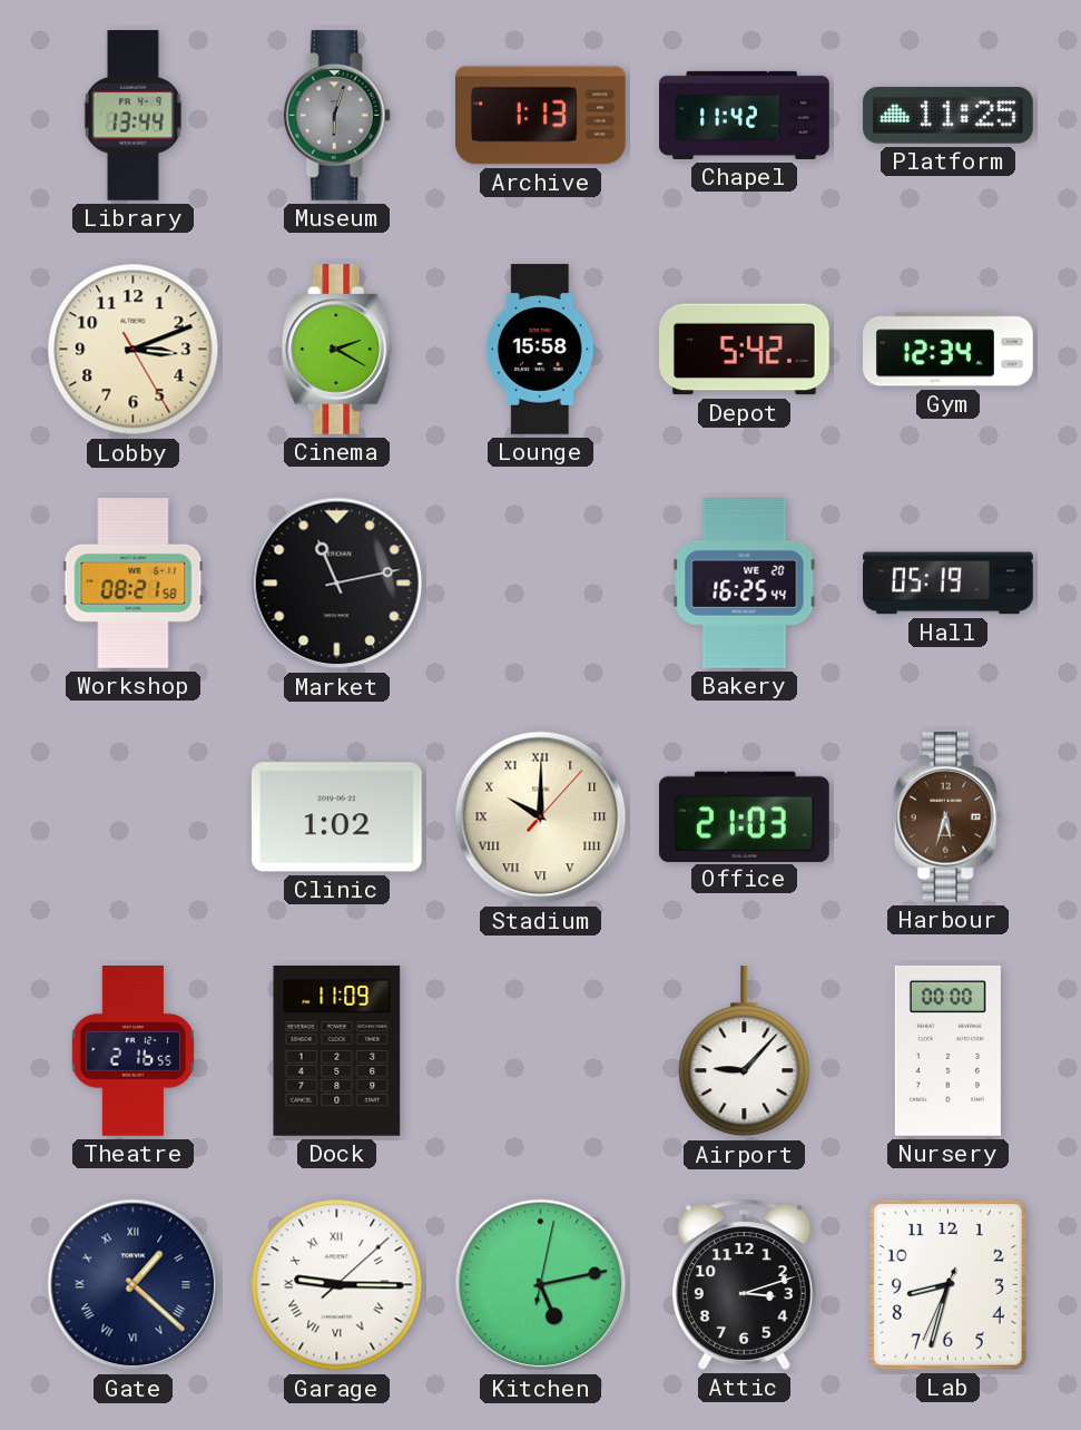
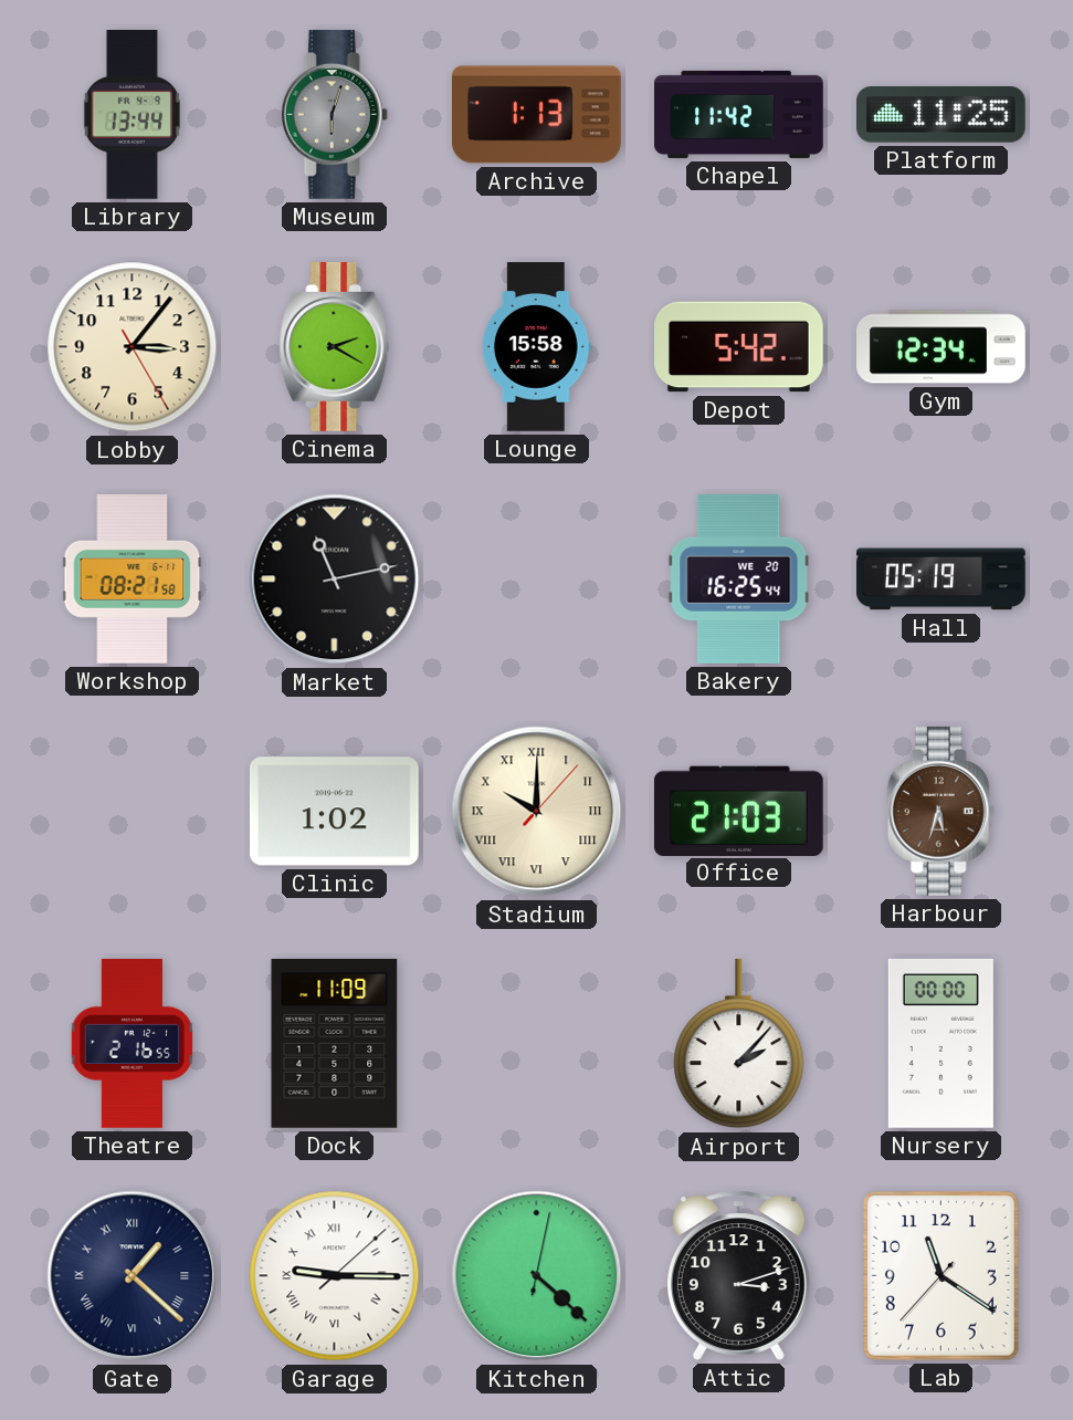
Lobby: 3:11 -> 3:06 (133, 347)
Airport: 9:07 -> 2:07 (739, 1044)
Kitchen: 5:13 -> 4:22 (537, 1276)
Lab: 8:32 -> 11:20 (940, 1275)
